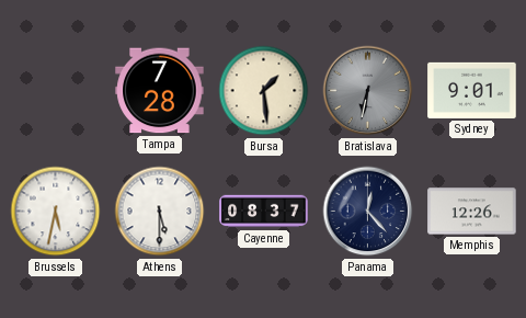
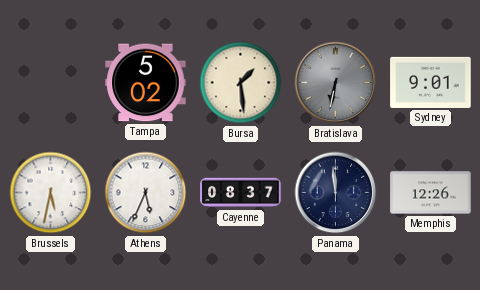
Tampa: 7:28 -> 5:02 (146, 83)
Athens: 5:30 -> 5:34 (146, 193)
Panama: 12:23 -> 11:59 (336, 193)
